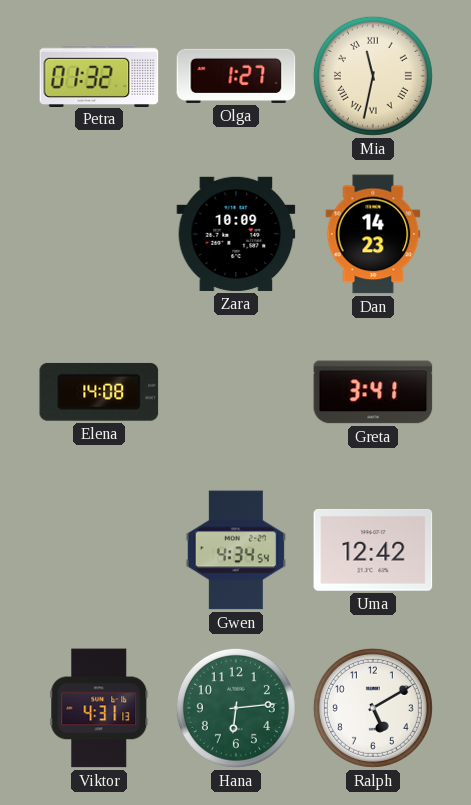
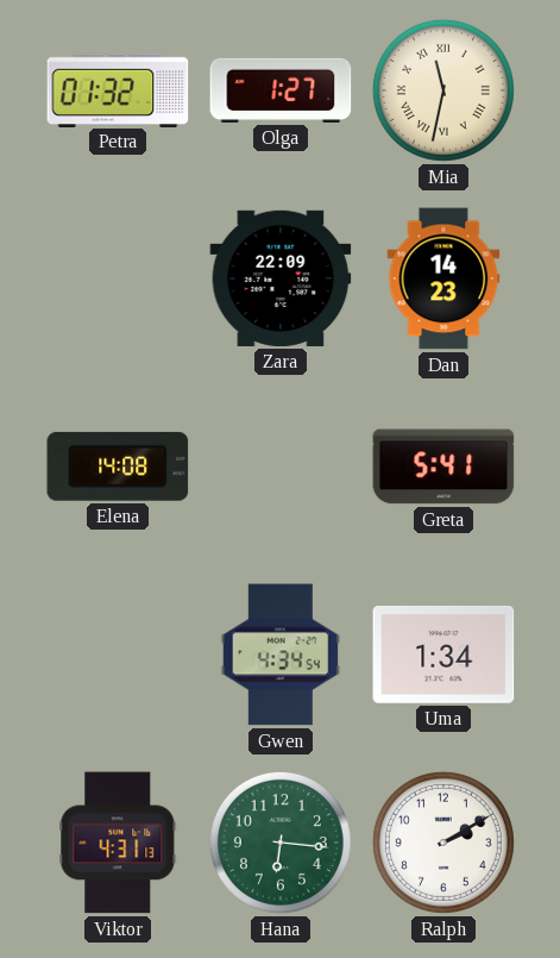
Zara: 10:09 -> 22:09 (281, 278)
Greta: 3:41 -> 5:41 (443, 467)
Uma: 12:42 -> 1:34 (443, 656)
Hana: 6:14 -> 6:16 (281, 843)
Ralph: 5:10 -> 2:10 (443, 843)
